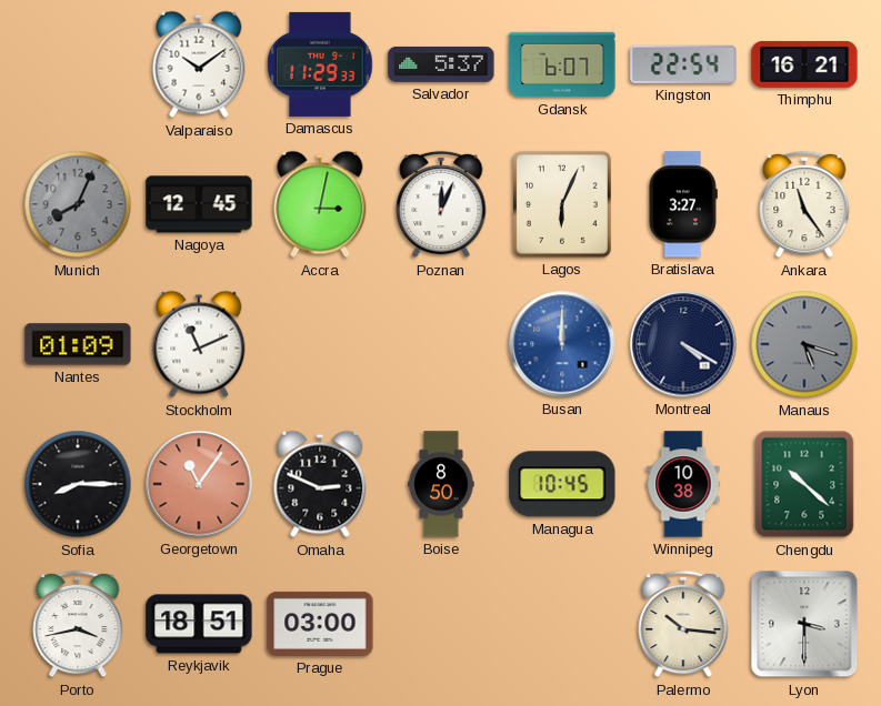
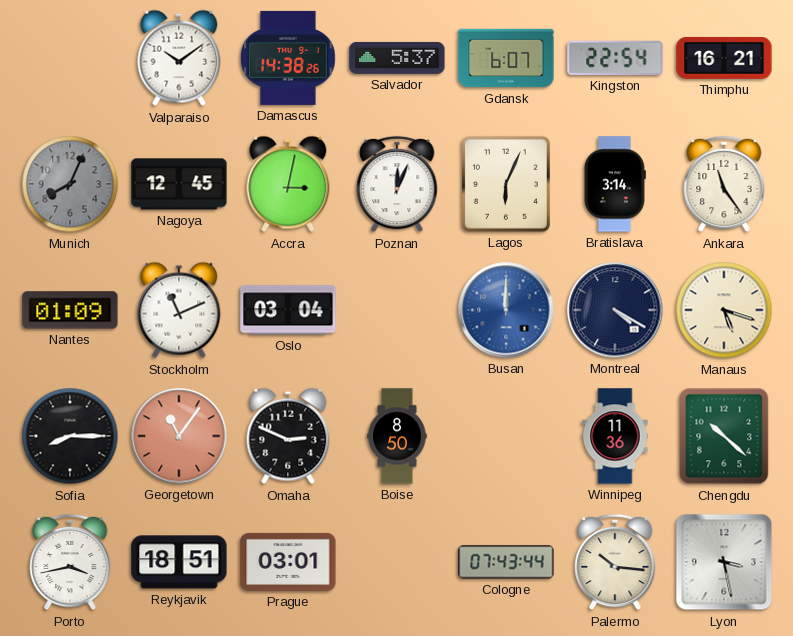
Damascus: 11:29 -> 14:38 (288, 58)
Bratislava: 3:27 -> 3:14 (615, 184)
Oslo: none -> 03:04 (288, 310)
Manaus dial: grey -> cream (724, 310)
Managua: 10:45 -> none (562, 484)
Winnipeg: 10:38 -> 11:36 (615, 436)
Prague: 03:00 -> 03:01 (288, 562)
Cologne: none -> 07:43 (506, 562)
Lyon: 3:30 -> 3:28 (724, 562)
